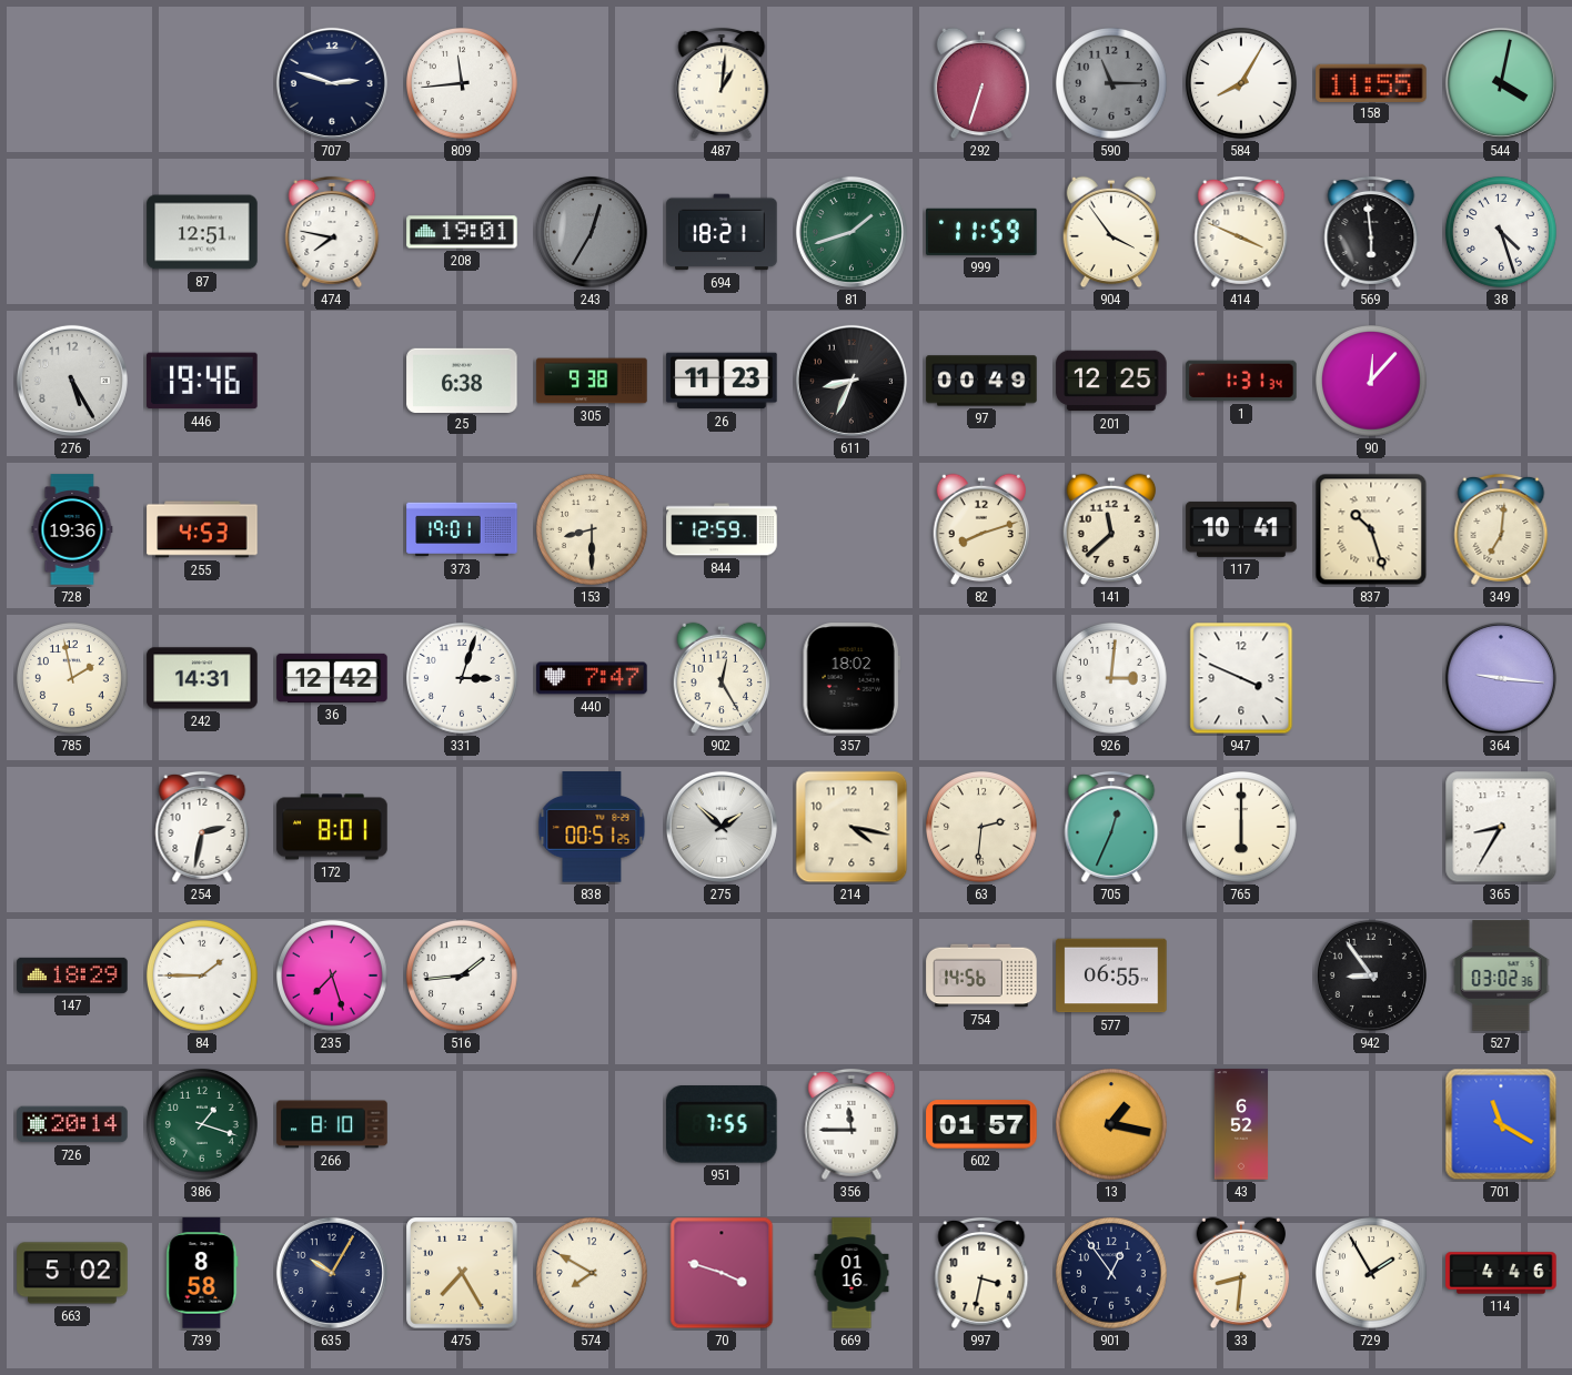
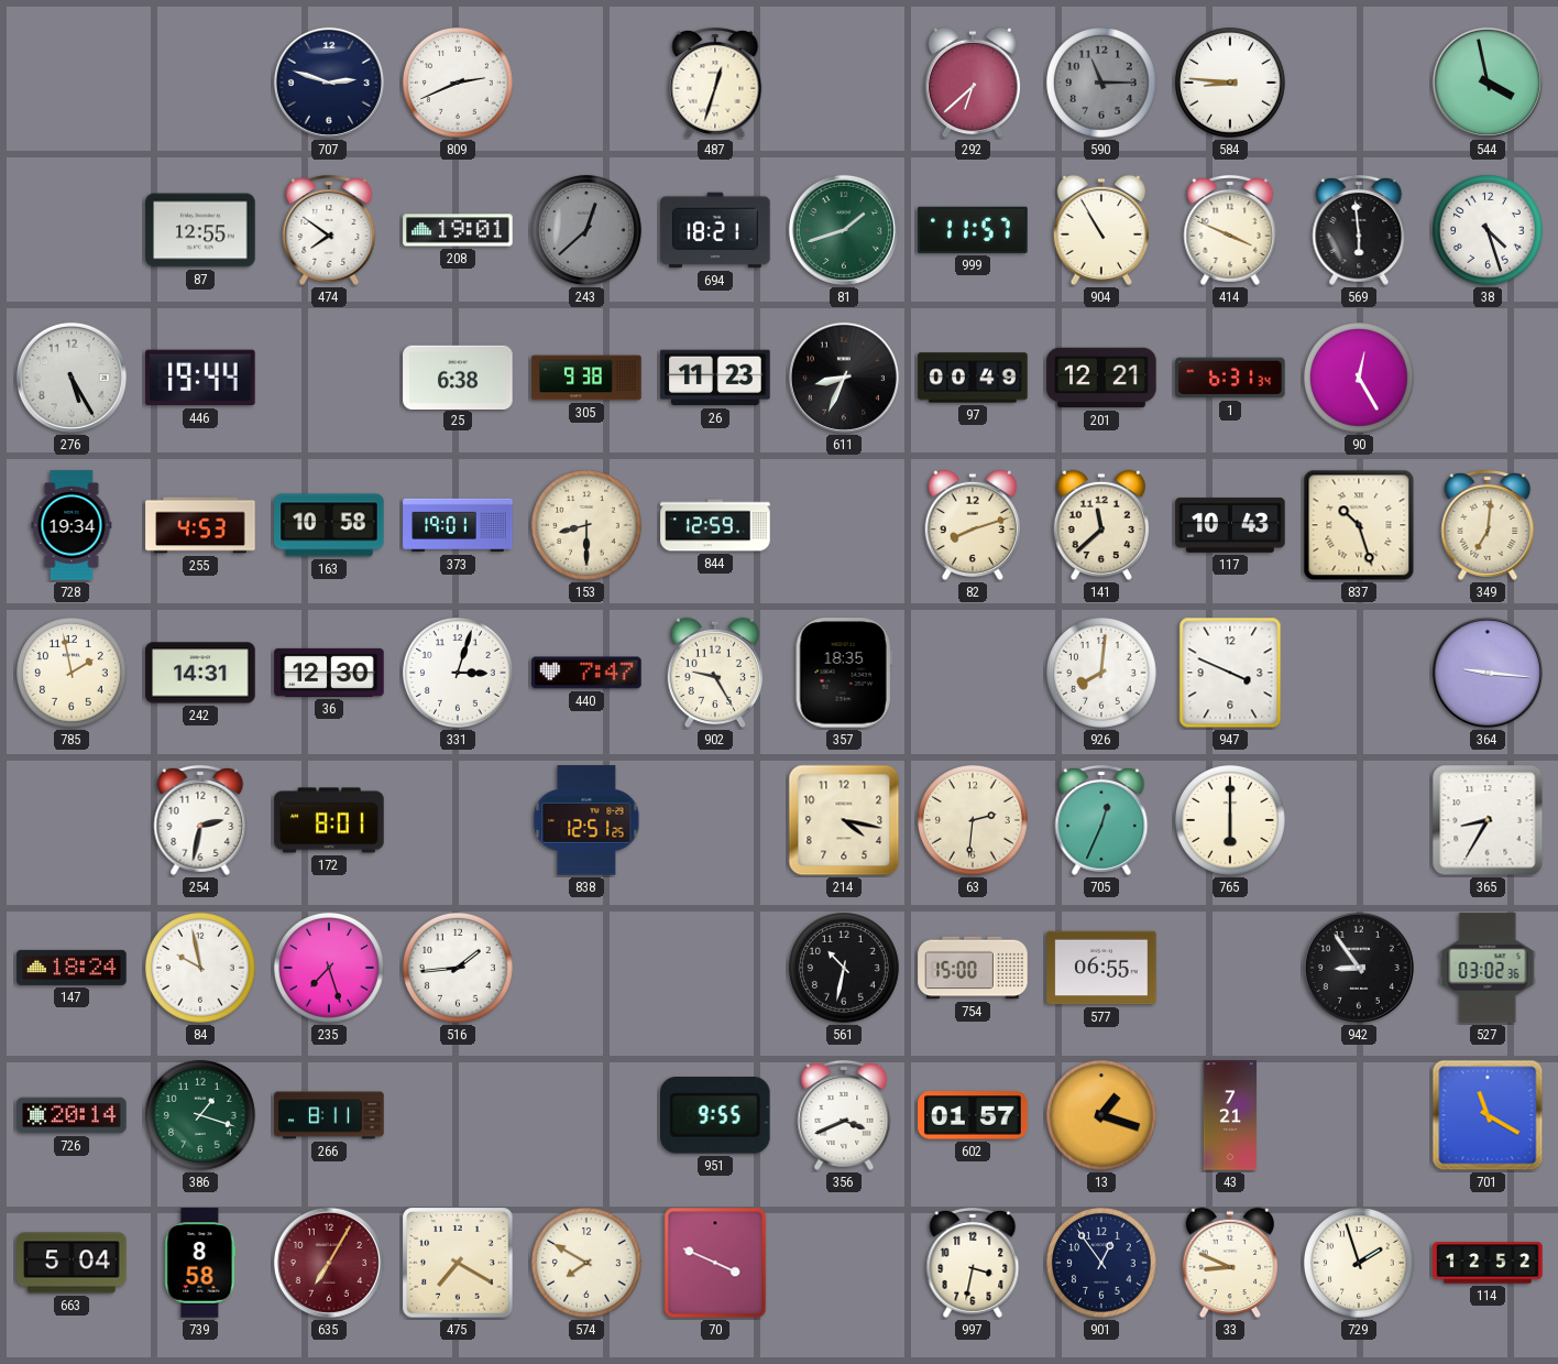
809: 11:44 -> 2:41 (458, 83)
487: 1:01 -> 12:33 (715, 83)
292: 6:33 -> 6:38 (973, 83)
584: 8:05 -> 8:46 (1230, 83)
158: 11:55 -> none (1371, 82)
544: 4:02 -> 3:58 (1488, 83)
87: 12:51 -> 12:55 (200, 230)
474: 7:47 -> 7:51 (329, 230)
243: 12:35 -> 12:38 (586, 230)
999: 11:59 -> 11:57 (973, 230)
904: 3:54 -> 10:55 (1101, 230)
446: 19:46 -> 19:44 (200, 378)
201: 12:25 -> 12:21 (1101, 378)
1: 1:31 -> 6:31 (1230, 378)
90: 12:07 -> 12:25 (1359, 378)
728: 19:36 -> 19:34 (72, 525)
163: none -> 10:58 (329, 525)
117: 10:41 -> 10:43 (1230, 525)
36: 12:42 -> 12:30 (329, 673)
902: 12:25 -> 9:25 (715, 673)
357: 18:02 -> 18:35 (844, 673)
926: 3:01 -> 8:01 (1101, 673)
838: 00:51 -> 12:51 (586, 820)
275: 1:52 -> none (722, 827)
147: 18:29 -> 18:24 (72, 968)
84: 1:45 -> 9:58 (200, 968)
561: none -> 10:32 (844, 968)
754: 14:56 -> 15:00 (973, 968)
266: 8:10 -> 8:11 (329, 1115)
951: 7:55 -> 9:55 (716, 1116)
356: 11:45 -> 3:41 (844, 1115)
13: 1:17 -> 1:18 (1101, 1115)
43: 6:52 -> 7:21 (1230, 1115)
663: 5:02 -> 5:04 (72, 1263)
635: 10:05 -> 7:05 (329, 1263)
635 dial: navy -> burgundy (329, 1263)
475: 7:25 -> 7:20 (458, 1263)
70: 3:48 -> 3:49 (715, 1263)
669: 01:16 -> none (851, 1273)
33: 8:31 -> 8:49 (1230, 1263)
729: 1:55 -> 1:57 (1359, 1263)
114: 4:46 -> 12:52 (1488, 1263)
